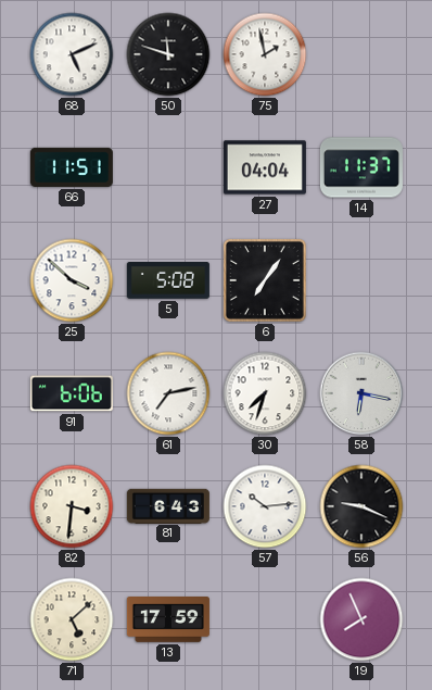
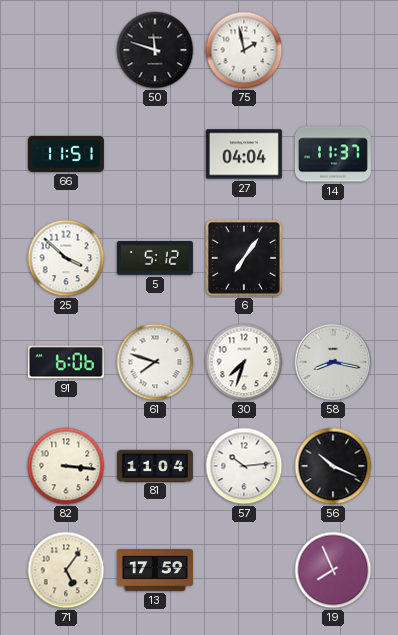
68: 5:11 -> none (72, 54)
5: 5:08 -> 5:12 (155, 259)
61: 7:13 -> 7:48 (155, 362)
58: 6:17 -> 8:17 (333, 362)
82: 3:31 -> 3:16 (66, 466)
81: 6:43 -> 11:04 (155, 465)
56: 9:19 -> 10:19 (333, 466)
71: 5:08 -> 5:06 (66, 570)
